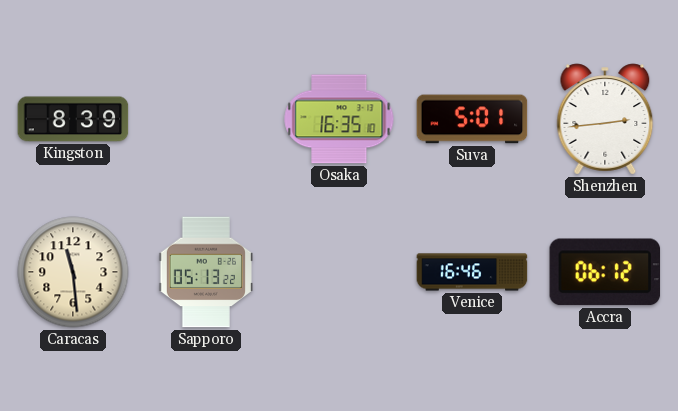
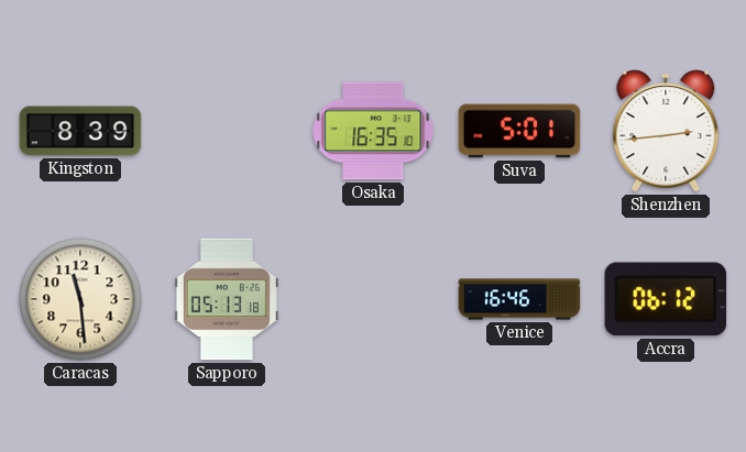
Sapporo: 05:13:22 -> 05:13:18 (227, 299)
